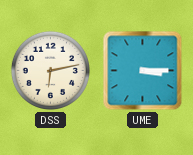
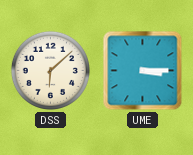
DSS: 6:13 -> 6:08 (50, 70)
